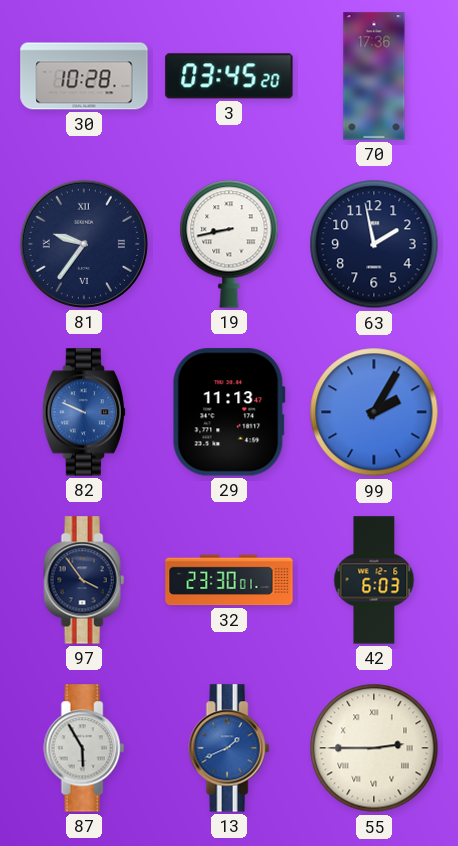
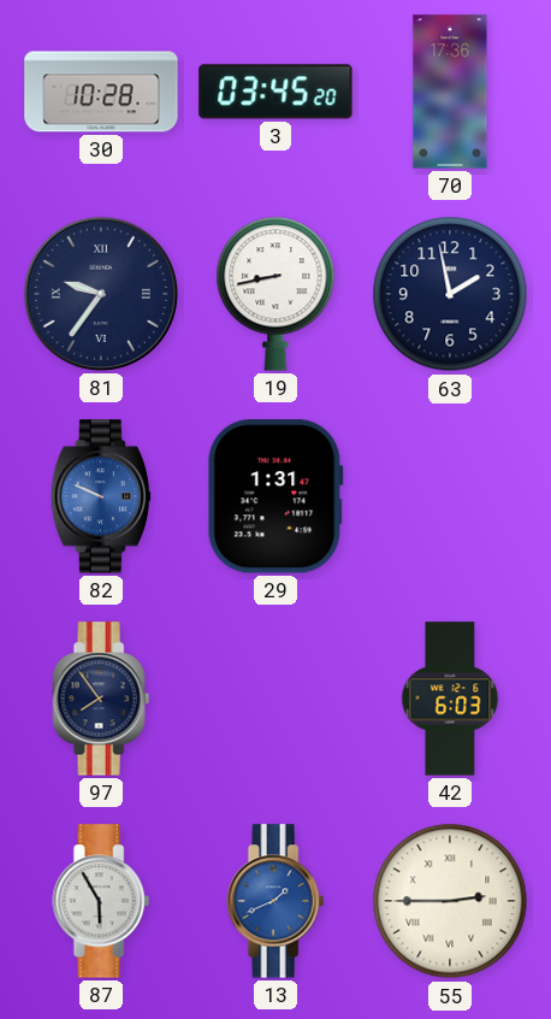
29: 11:13 -> 1:31 (275, 496)
99: 2:05 -> none (374, 412)
97: 3:54 -> 7:54 (101, 699)
32: 23:30 -> none (229, 580)
